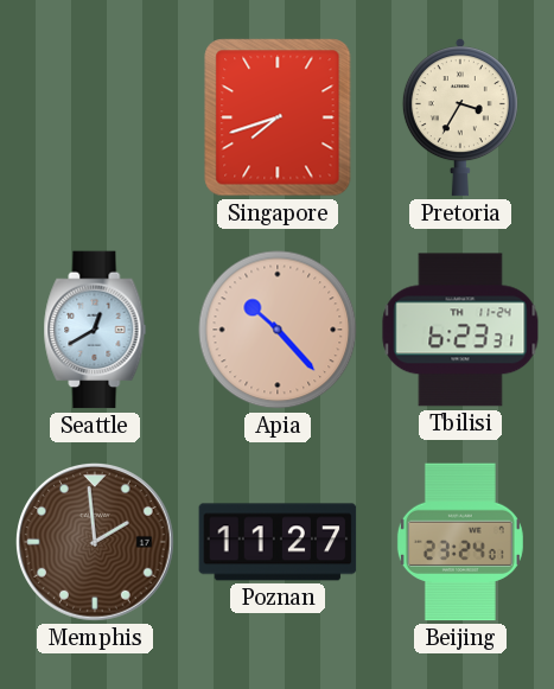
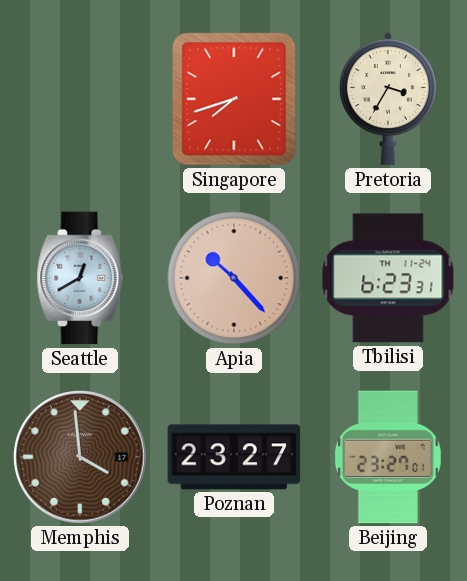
Memphis: 1:59 -> 3:59 (81, 458)
Poznan: 11:27 -> 23:27 (234, 457)
Beijing: 23:24 -> 23:27 (388, 457)
